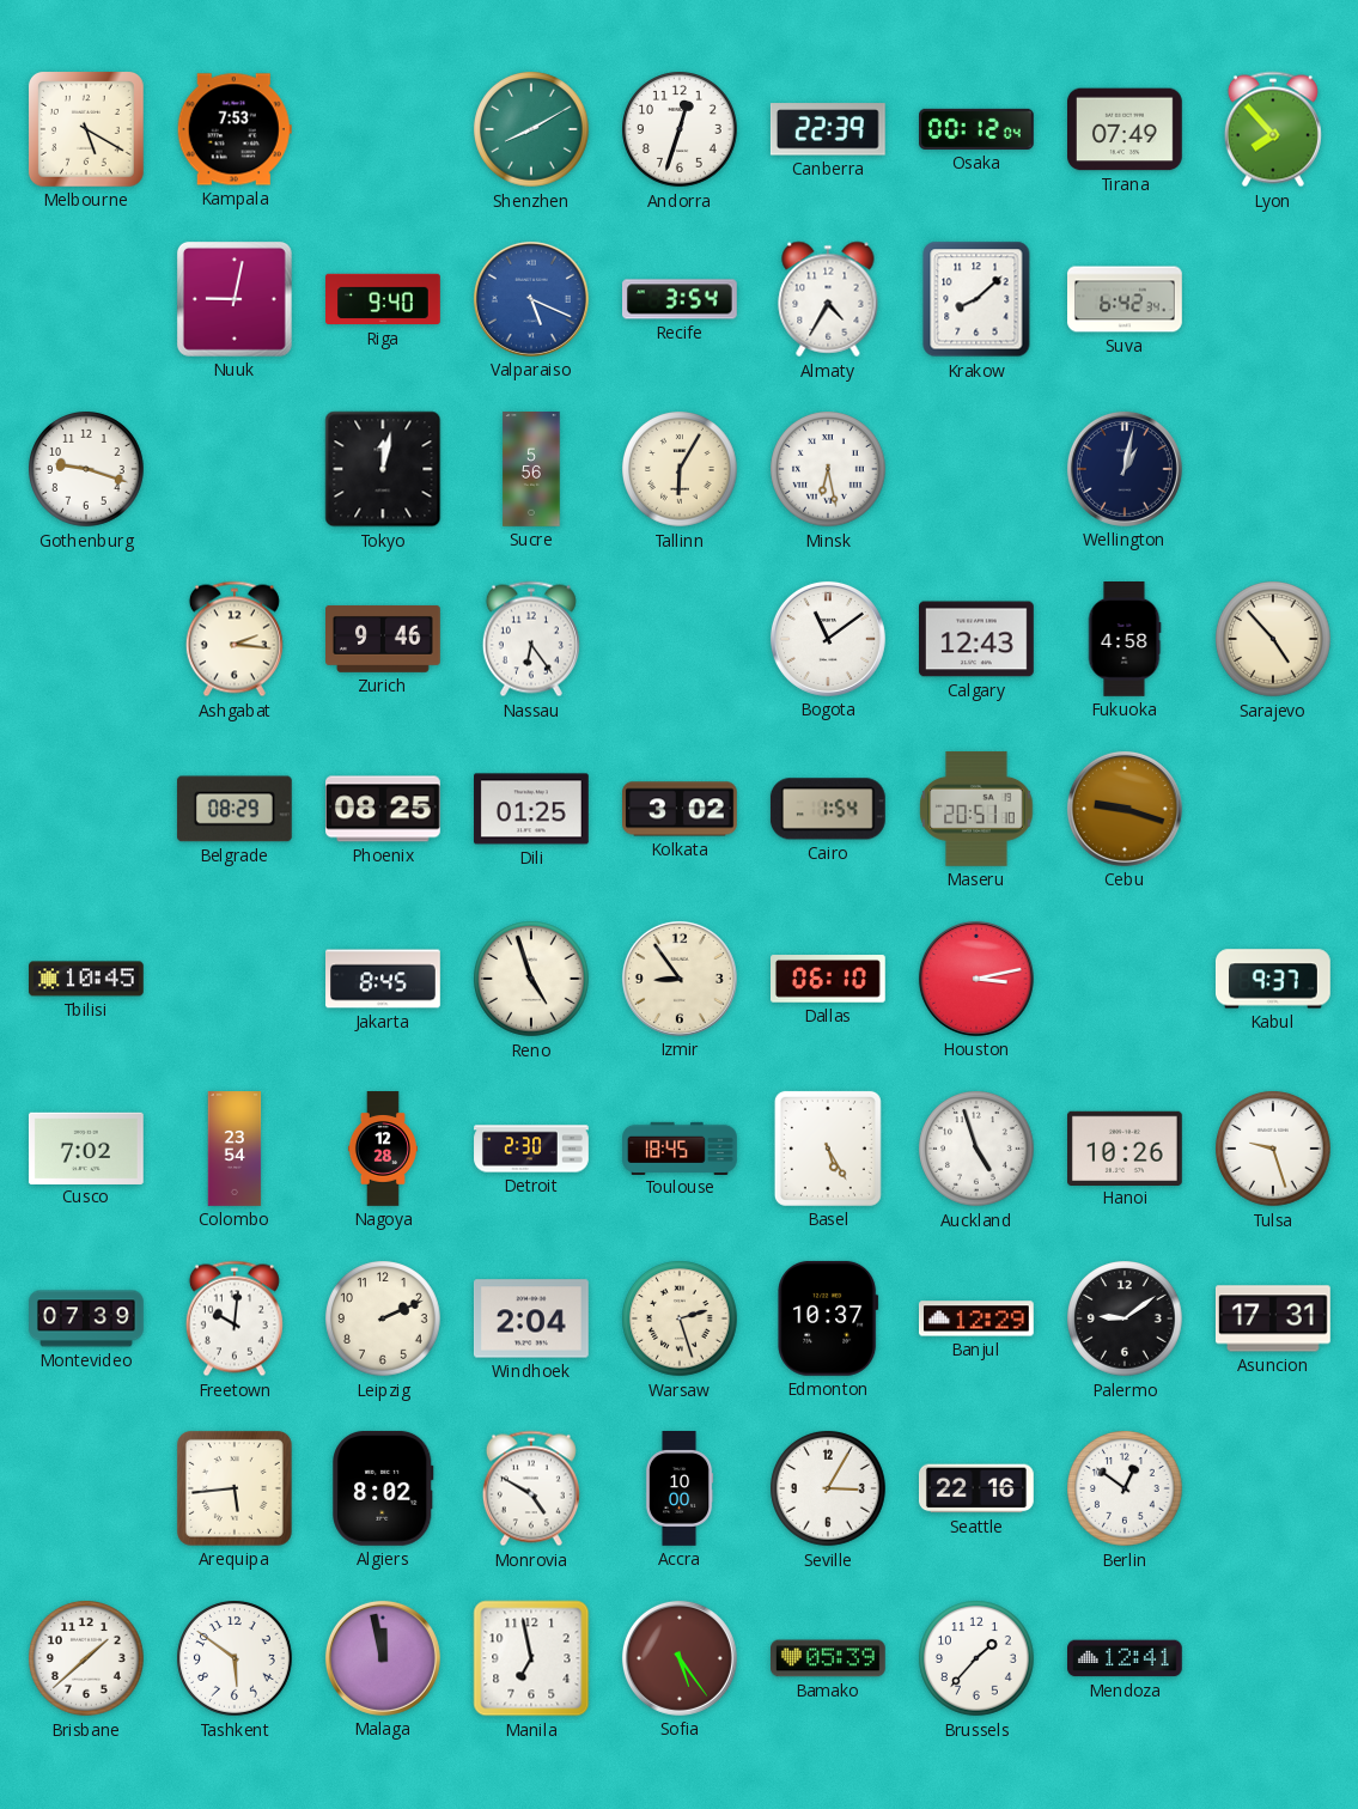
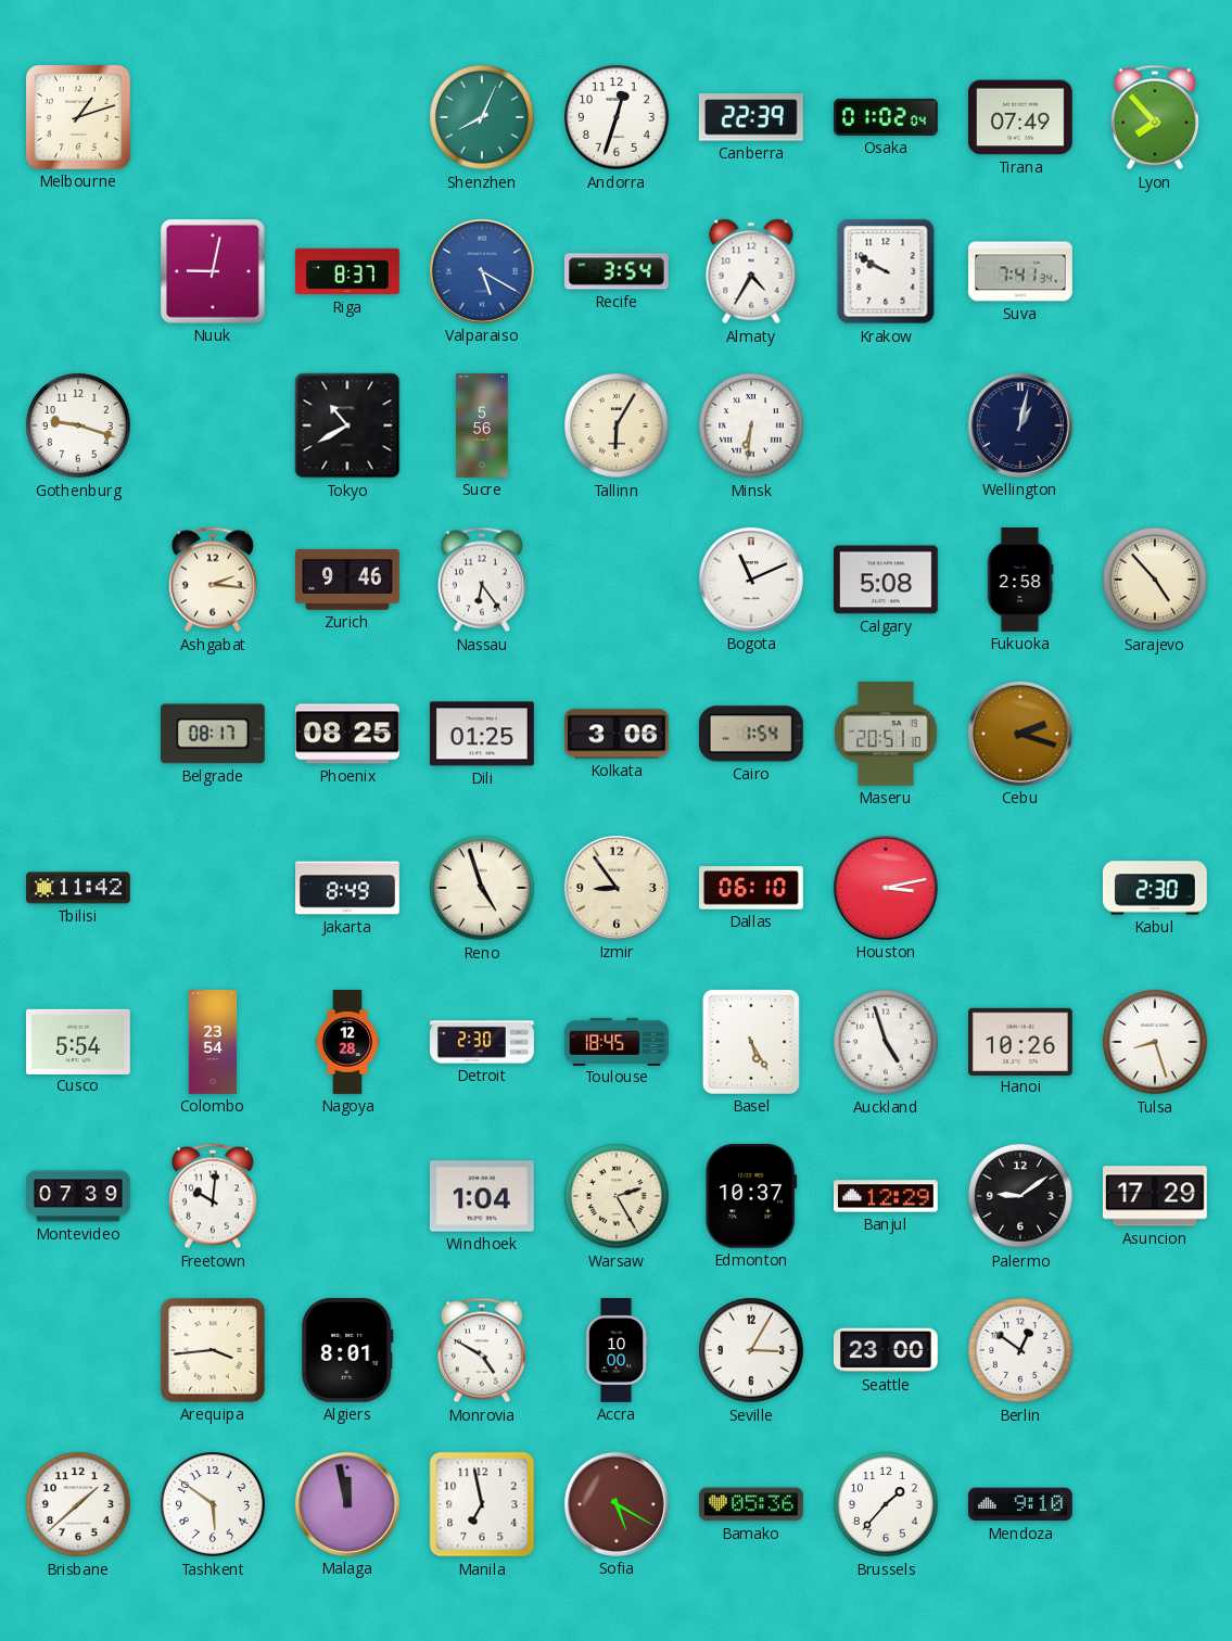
Melbourne: 5:20 -> 1:12 (78, 117)
Kampala: 7:53 -> none (235, 129)
Shenzhen: 8:10 -> 8:04 (483, 118)
Osaka: 00:12 -> 01:02 (887, 117)
Riga: 9:40 -> 8:37 (348, 271)
Valparaiso: 5:19 -> 5:20 (482, 271)
Krakow: 8:08 -> 9:50 (886, 271)
Suva: 6:42 -> 7:41 (1020, 271)
Tokyo: 12:02 -> 10:40 (347, 425)
Minsk: 6:28 -> 6:31 (752, 427)
Bogota: 11:09 -> 11:11 (751, 580)
Calgary: 12:43 -> 5:08 (887, 580)
Fukuoka: 4:58 -> 2:58 (1020, 581)
Belgrade: 08:29 -> 08:17 (213, 734)
Kolkata: 3:02 -> 3:06 (618, 734)
Cebu: 9:18 -> 2:18 (1020, 734)
Tbilisi: 10:45 -> 11:42 (79, 888)
Jakarta: 8:45 -> 8:49 (348, 888)
Kabul: 9:37 -> 2:30 (1155, 888)
Cusco: 7:02 -> 5:54 (78, 1041)
Tulsa: 9:27 -> 8:27 (1156, 1043)
Leipzig: 2:11 -> none (384, 1320)
Windhoek: 2:04 -> 1:04 (482, 1196)
Warsaw: 2:27 -> 2:25 (618, 1197)
Asuncion: 17:31 -> 17:29 (1155, 1196)
Arequipa: 5:44 -> 3:44 (213, 1350)
Algiers: 8:02 -> 8:01 (347, 1350)
Seattle: 22:16 -> 23:00 (887, 1350)
Sofia: 5:24 -> 5:20 (617, 1504)
Bamako: 05:39 -> 05:36 (752, 1504)
Mendoza: 12:41 -> 9:10 (1021, 1504)
